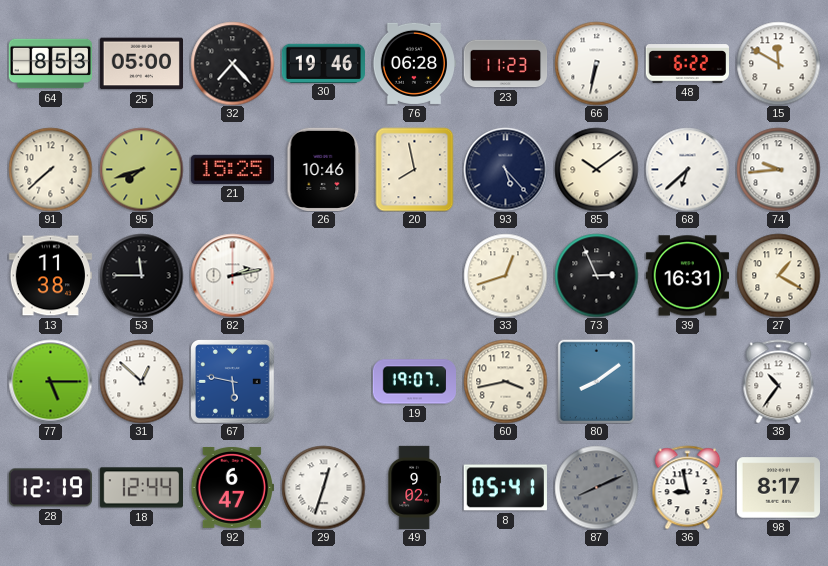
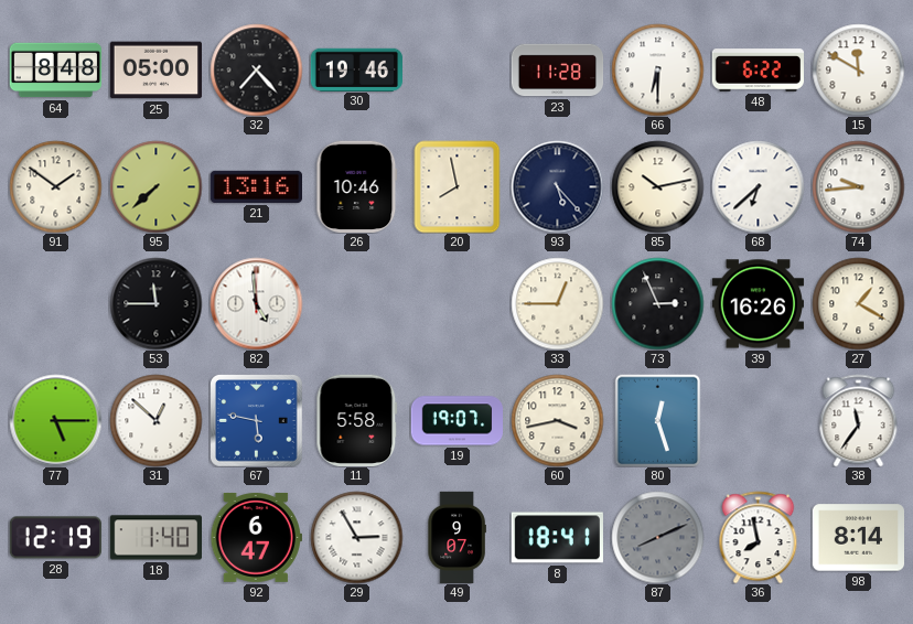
64: 8:53 -> 8:48 (55, 71)
76: 06:28 -> none (414, 63)
23: 11:23 -> 11:28 (557, 71)
66: 6:32 -> 6:30 (657, 69)
91: 7:38 -> 1:51 (55, 186)
95: 7:42 -> 7:38 (155, 186)
21: 15:25 -> 13:16 (256, 186)
85: 10:09 -> 10:13 (657, 186)
13: 11:38 -> none (50, 276)
82: 2:13 -> 4:59 (256, 303)
33: 12:42 -> 12:45 (557, 303)
39: 16:31 -> 16:26 (758, 304)
11: none -> 5:58 (357, 420)
80: 8:09 -> 12:27 (658, 420)
38: 10:36 -> 11:36 (859, 420)
18: 12:44 -> 1:40 (155, 538)
29: 12:33 -> 2:55 (356, 537)
49: 9:02 -> 9:07 (456, 537)
8: 05:41 -> 18:41 (557, 538)
36: 8:58 -> 7:58 (759, 537)
98: 8:17 -> 8:14 (858, 538)
